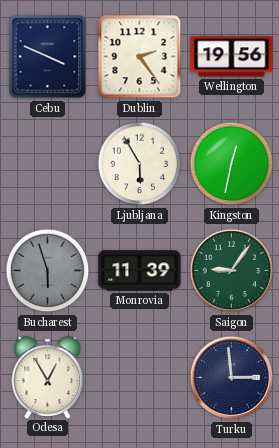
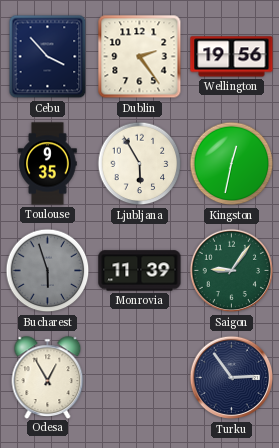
Cebu: 3:49 -> 3:53 (48, 57)
Toulouse: none -> 9:35 (48, 164)
Turku: 2:59 -> 2:54 (232, 378)
